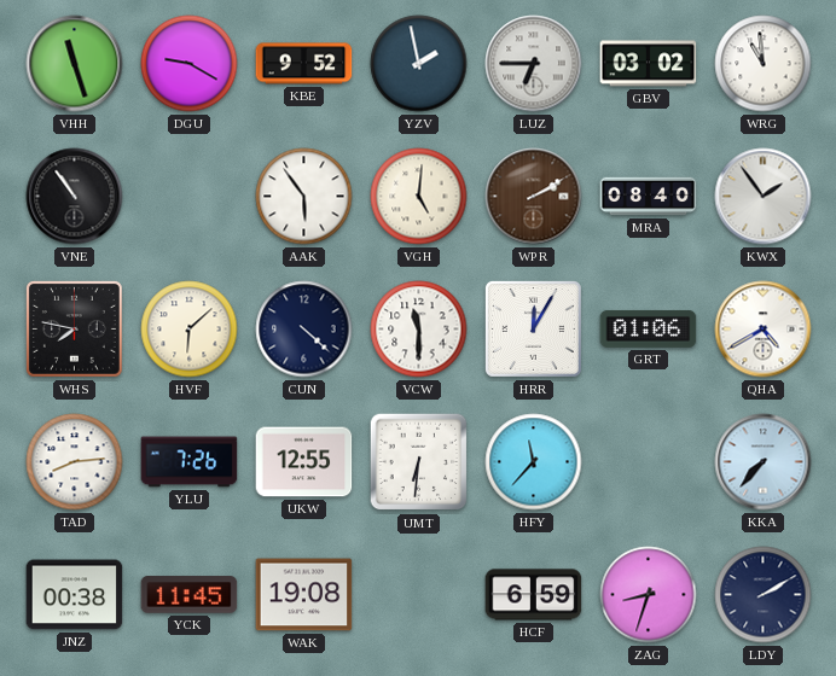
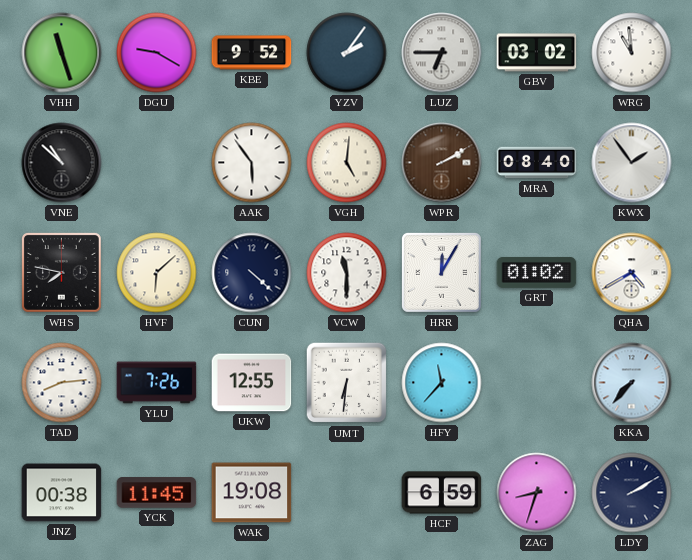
YZV: 1:58 -> 2:06 (347, 53)
VNE: 10:54 -> 10:52 (62, 163)
GRT: 01:06 -> 01:02 (537, 272)
